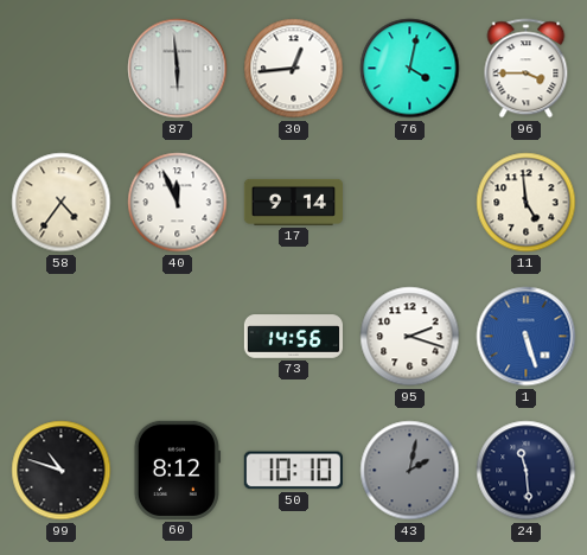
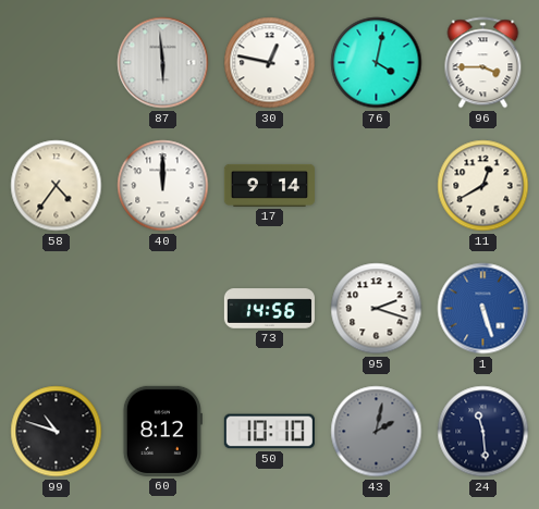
30: 12:44 -> 12:47 (270, 63)
40: 11:56 -> 12:00 (163, 186)
11: 4:59 -> 12:40 (483, 186)
